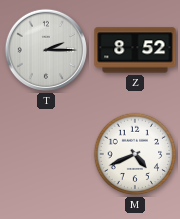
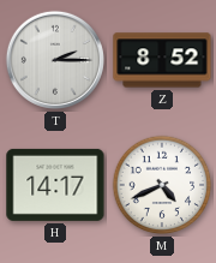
H: none -> 14:17 (55, 185)
